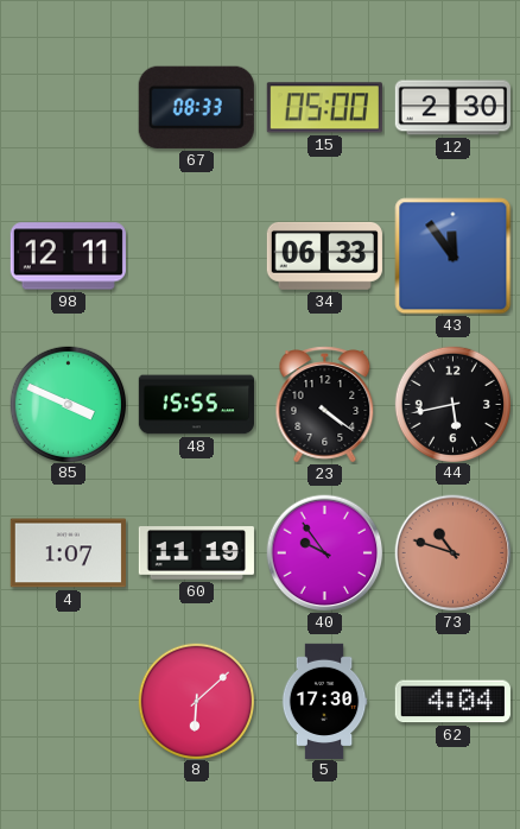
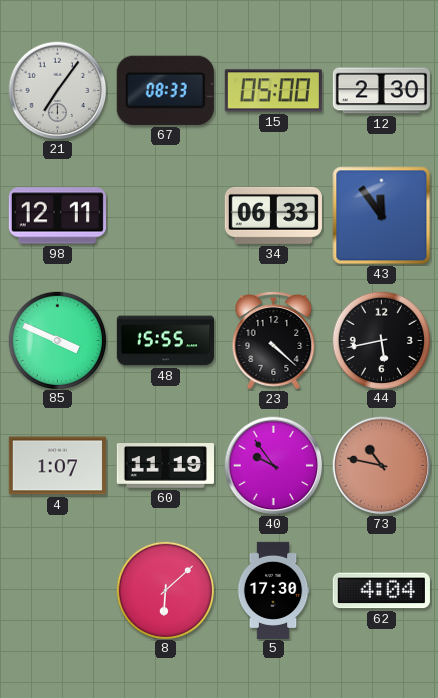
21: none -> 7:06 (58, 91)
23: 4:21 -> 4:22 (274, 341)
73: 10:48 -> 10:47 (382, 466)
